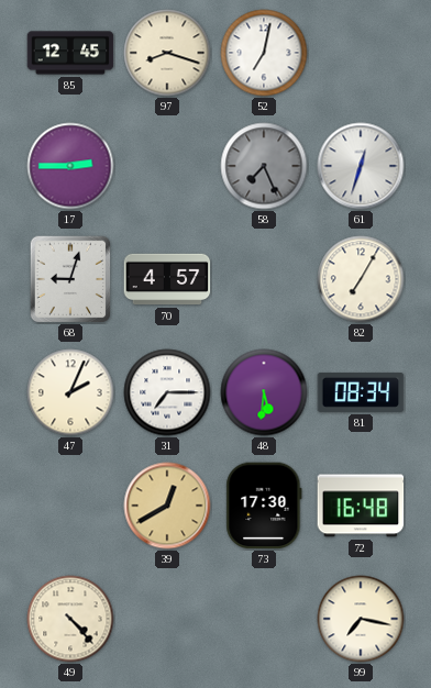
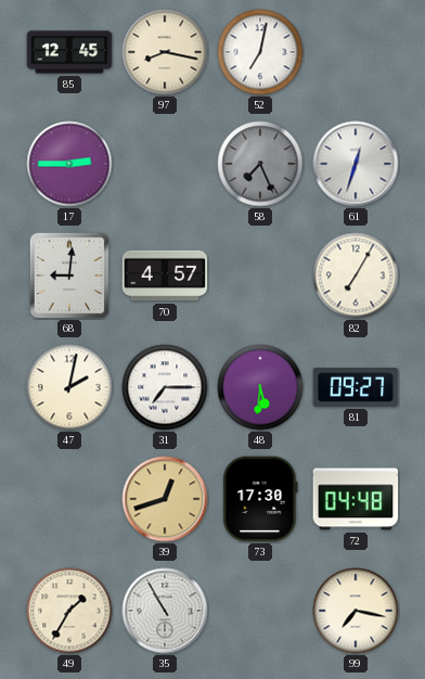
97: 8:18 -> 8:17 (165, 52)
68: 9:03 -> 9:01 (69, 276)
47: 2:04 -> 2:02 (69, 387)
81: 08:34 -> 09:27 (356, 387)
39: 12:40 -> 12:42 (165, 499)
72: 16:48 -> 04:48 (356, 499)
49: 4:23 -> 1:35 (69, 611)
35: none -> 10:55 (165, 611)
